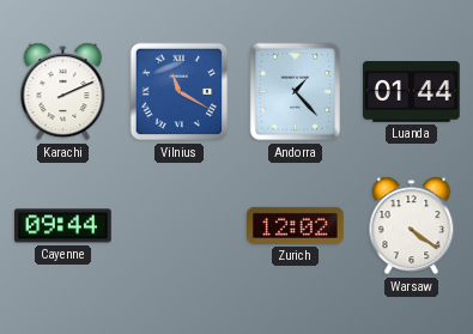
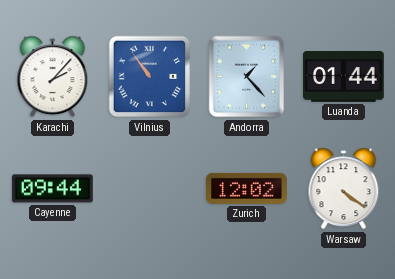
Karachi: 2:11 -> 2:07 (53, 77)
Vilnius: 11:20 -> 10:54 (150, 77)
